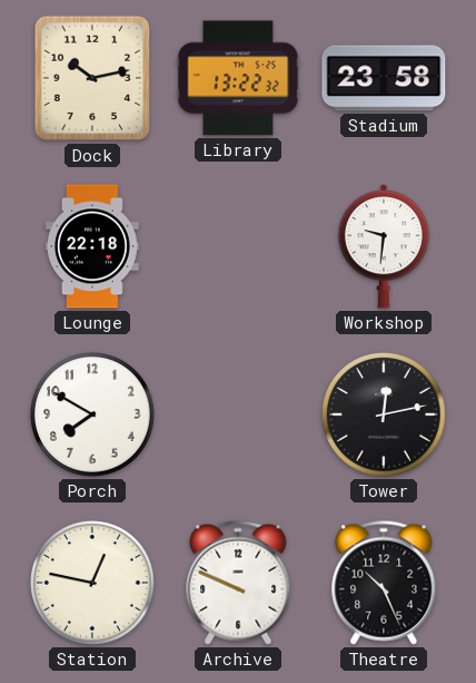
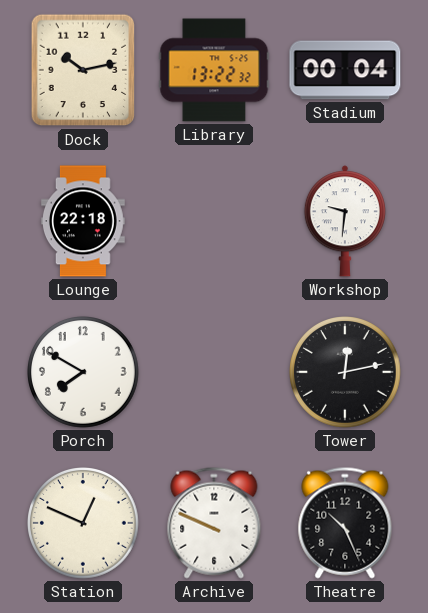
Stadium: 23:58 -> 00:04 (345, 70)
Station: 12:47 -> 12:49 (84, 524)
